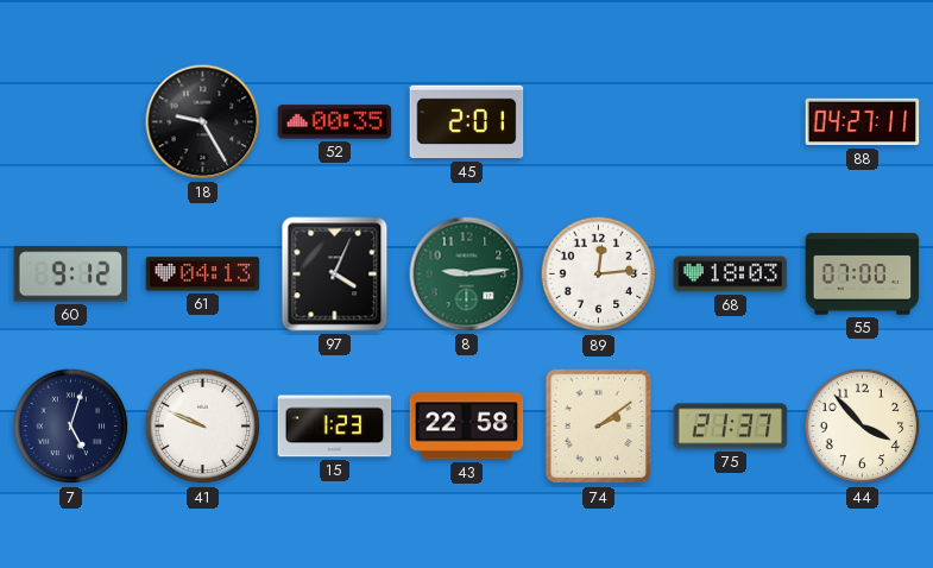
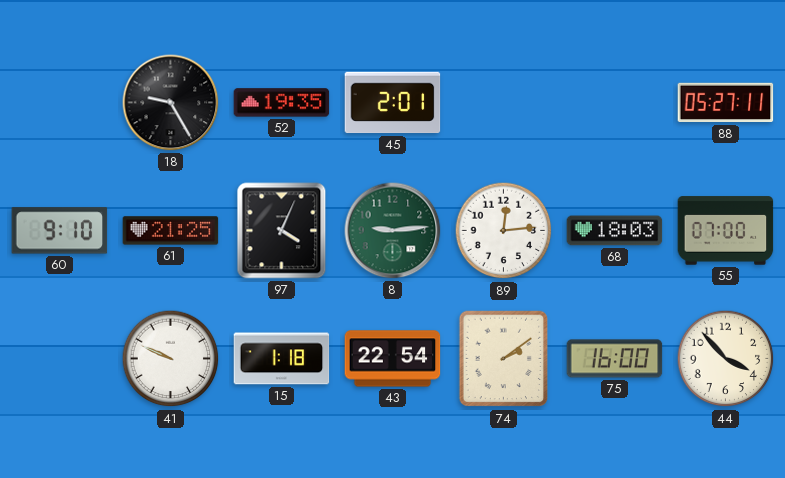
52: 00:35 -> 19:35 (282, 103)
88: 04:27 -> 05:27 (726, 103)
60: 9:12 -> 9:10 (60, 231)
61: 04:13 -> 21:25 (171, 231)
7: 5:03 -> none (71, 427)
15: 1:23 -> 1:18 (282, 359)
43: 22:58 -> 22:54 (393, 359)
75: 21:37 -> 16:00 (615, 359)
